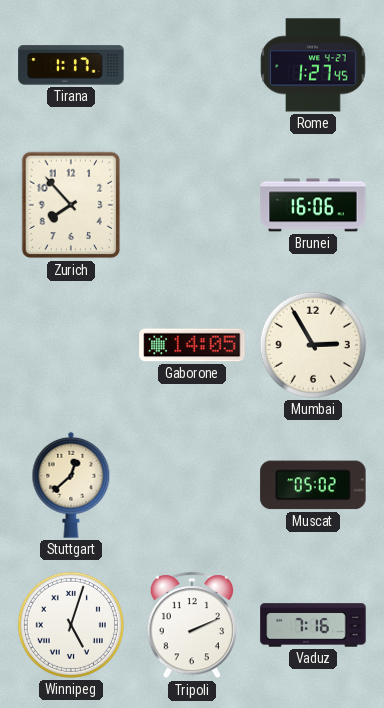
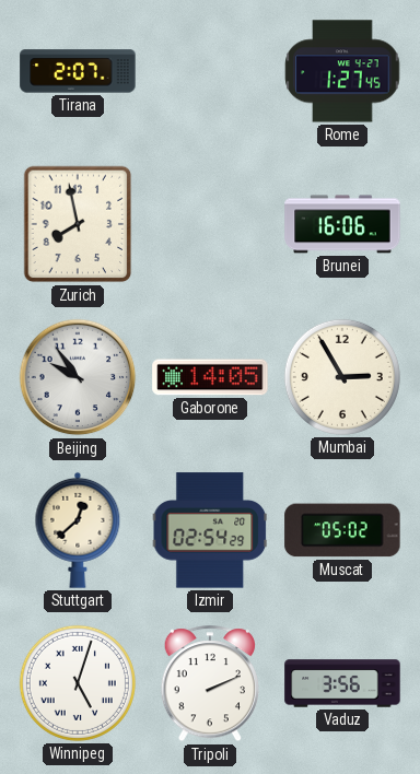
Tirana: 1:17 -> 2:07 (78, 71)
Zurich: 7:53 -> 7:58 (78, 224)
Beijing: none -> 9:54 (78, 377)
Izmir: none -> 02:54 (210, 530)
Vaduz: 7:16 -> 3:56 (342, 683)
